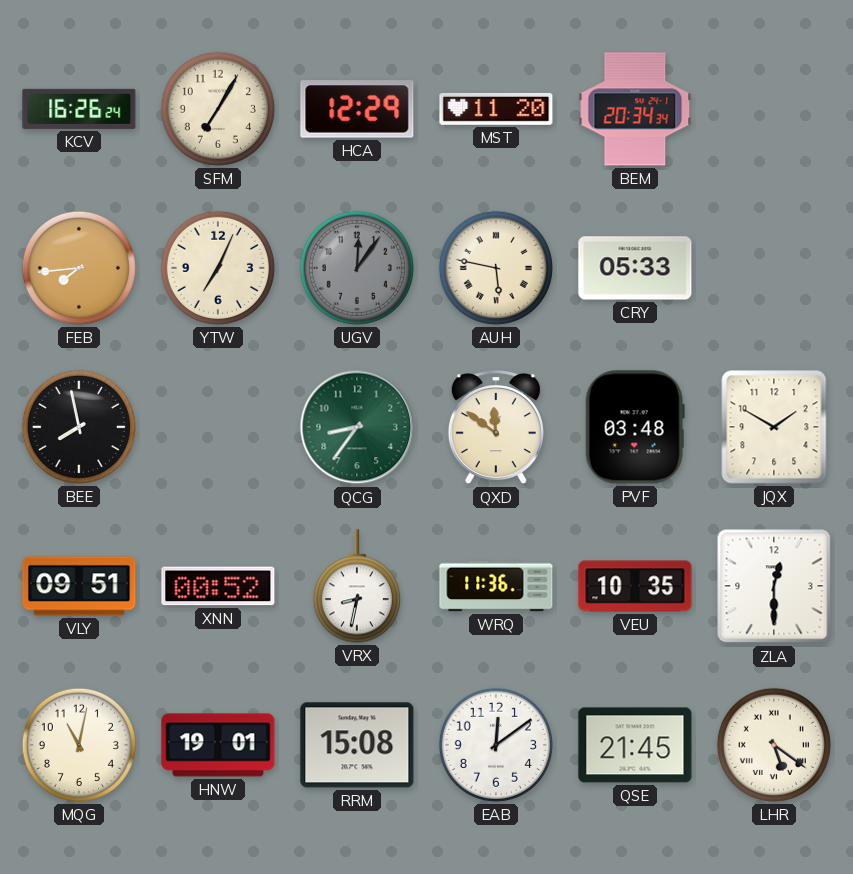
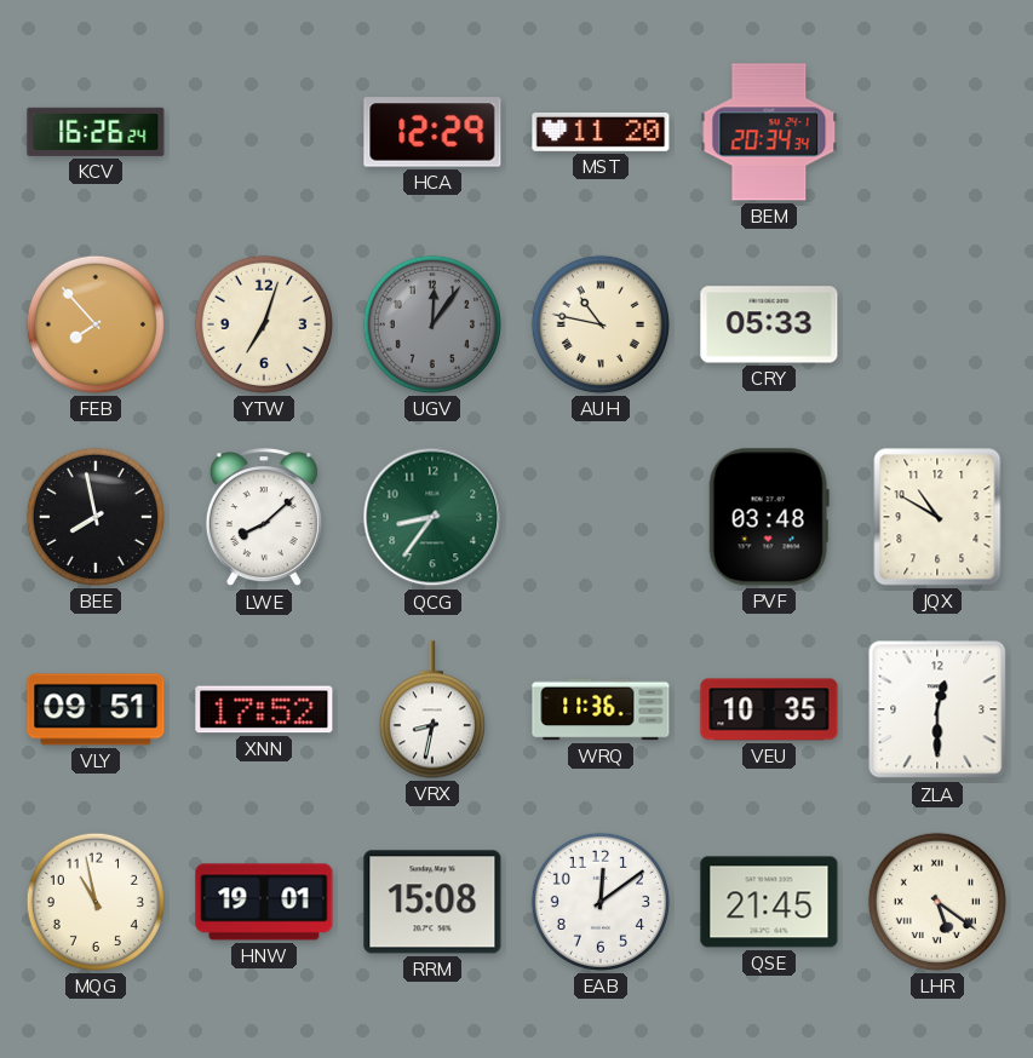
SFM: 7:05 -> none (218, 109)
FEB: 7:44 -> 7:53 (96, 324)
YTW: 7:04 -> 7:03 (264, 324)
AUH: 5:47 -> 10:47 (601, 324)
LWE: none -> 8:08 (264, 518)
QXD: 11:51 -> none (496, 428)
JQX: 1:50 -> 10:50 (937, 517)
XNN: 00:52 -> 17:52 (264, 709)
MQG: 11:02 -> 10:58 (96, 902)
